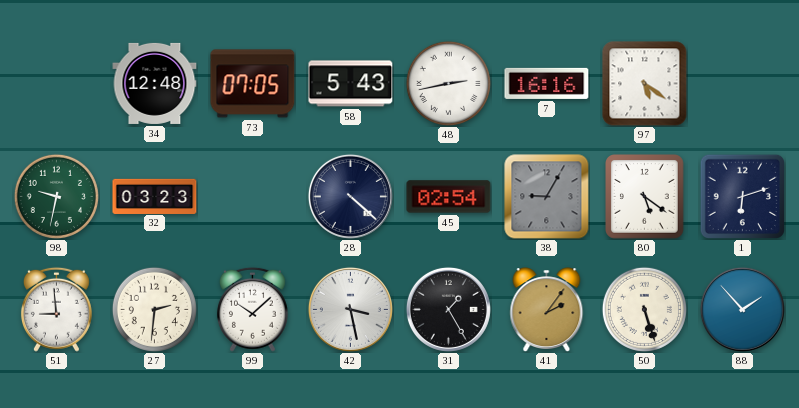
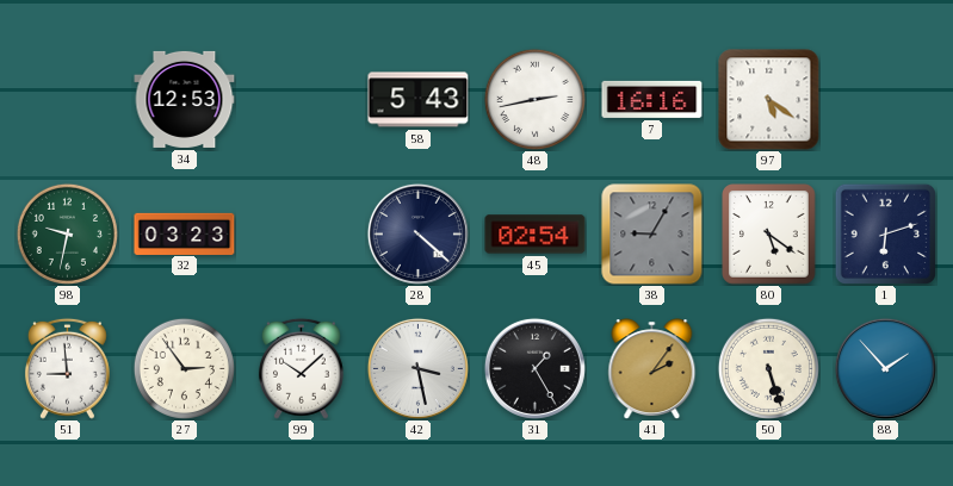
34: 12:48 -> 12:53 (185, 99)
73: 07:05 -> none (253, 84)
27: 2:31 -> 2:54 (184, 368)
